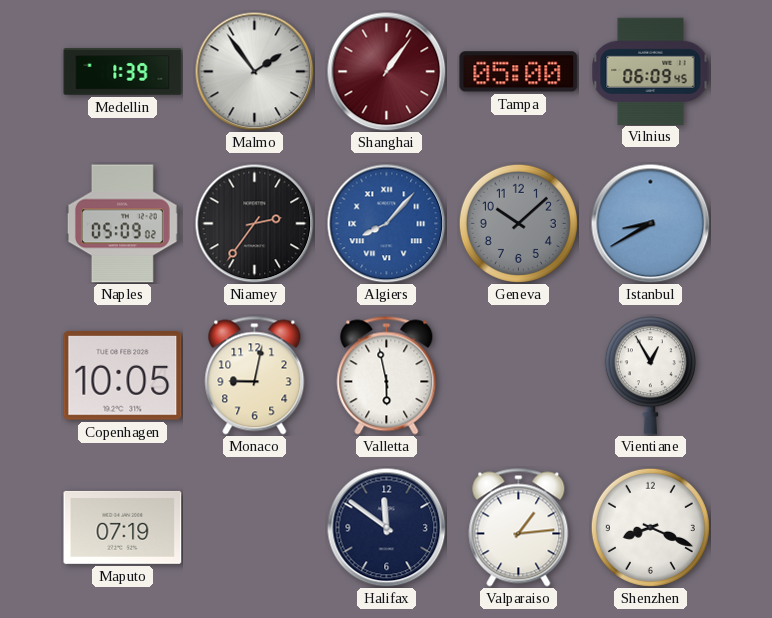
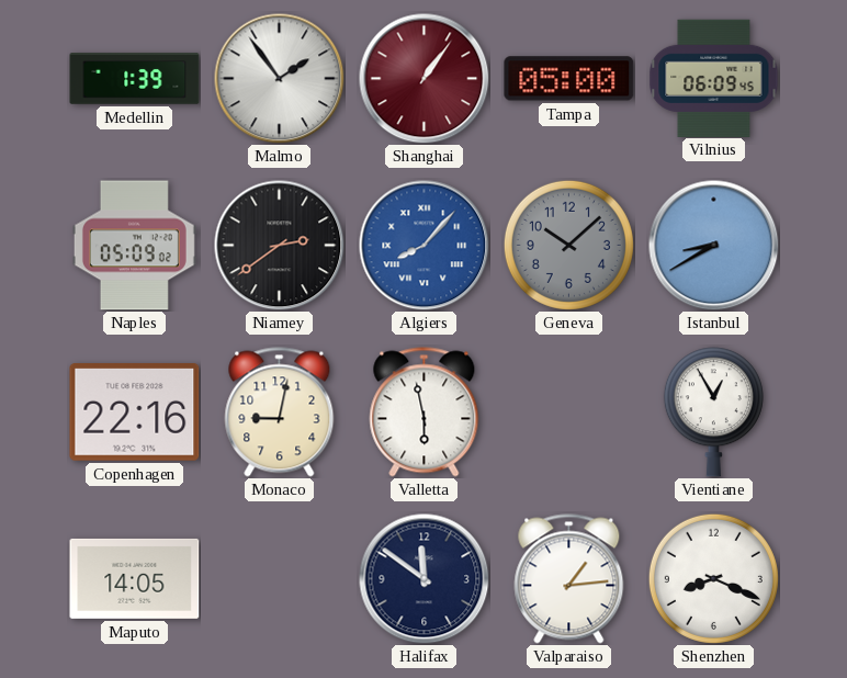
Niamey: 2:36 -> 2:39 (280, 246)
Copenhagen: 10:05 -> 22:16 (135, 413)
Maputo: 07:19 -> 14:05 (135, 578)
